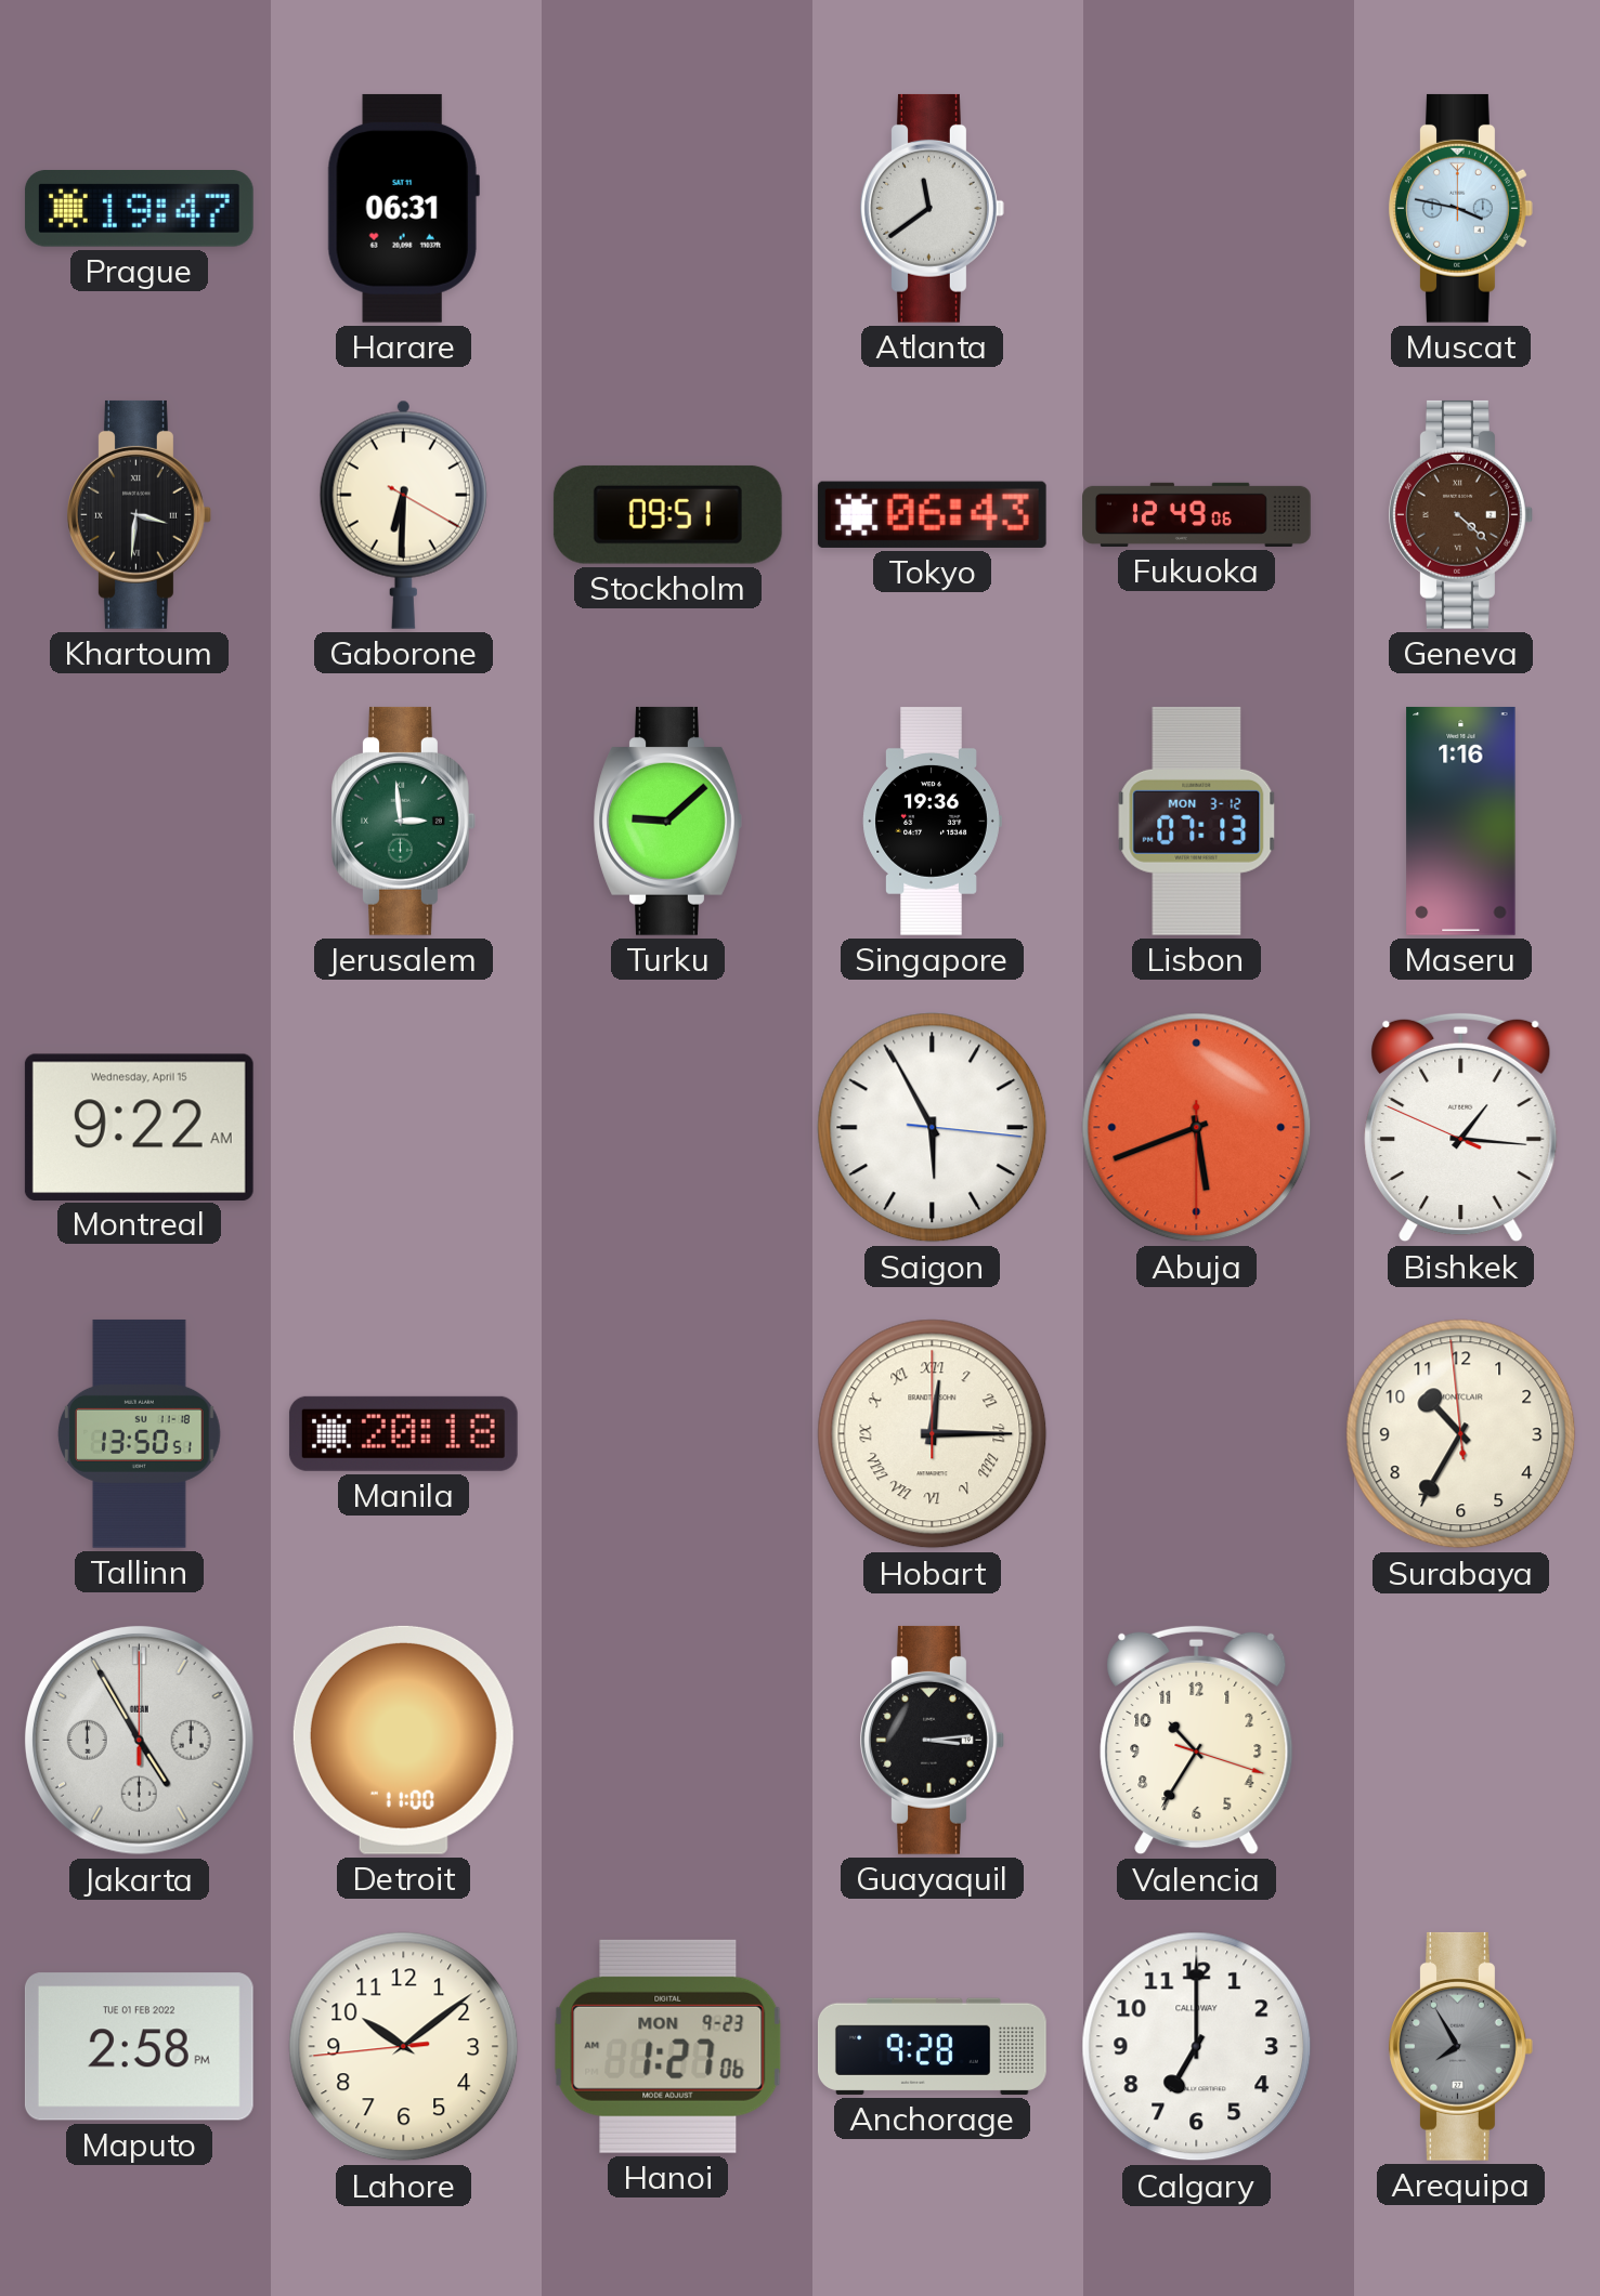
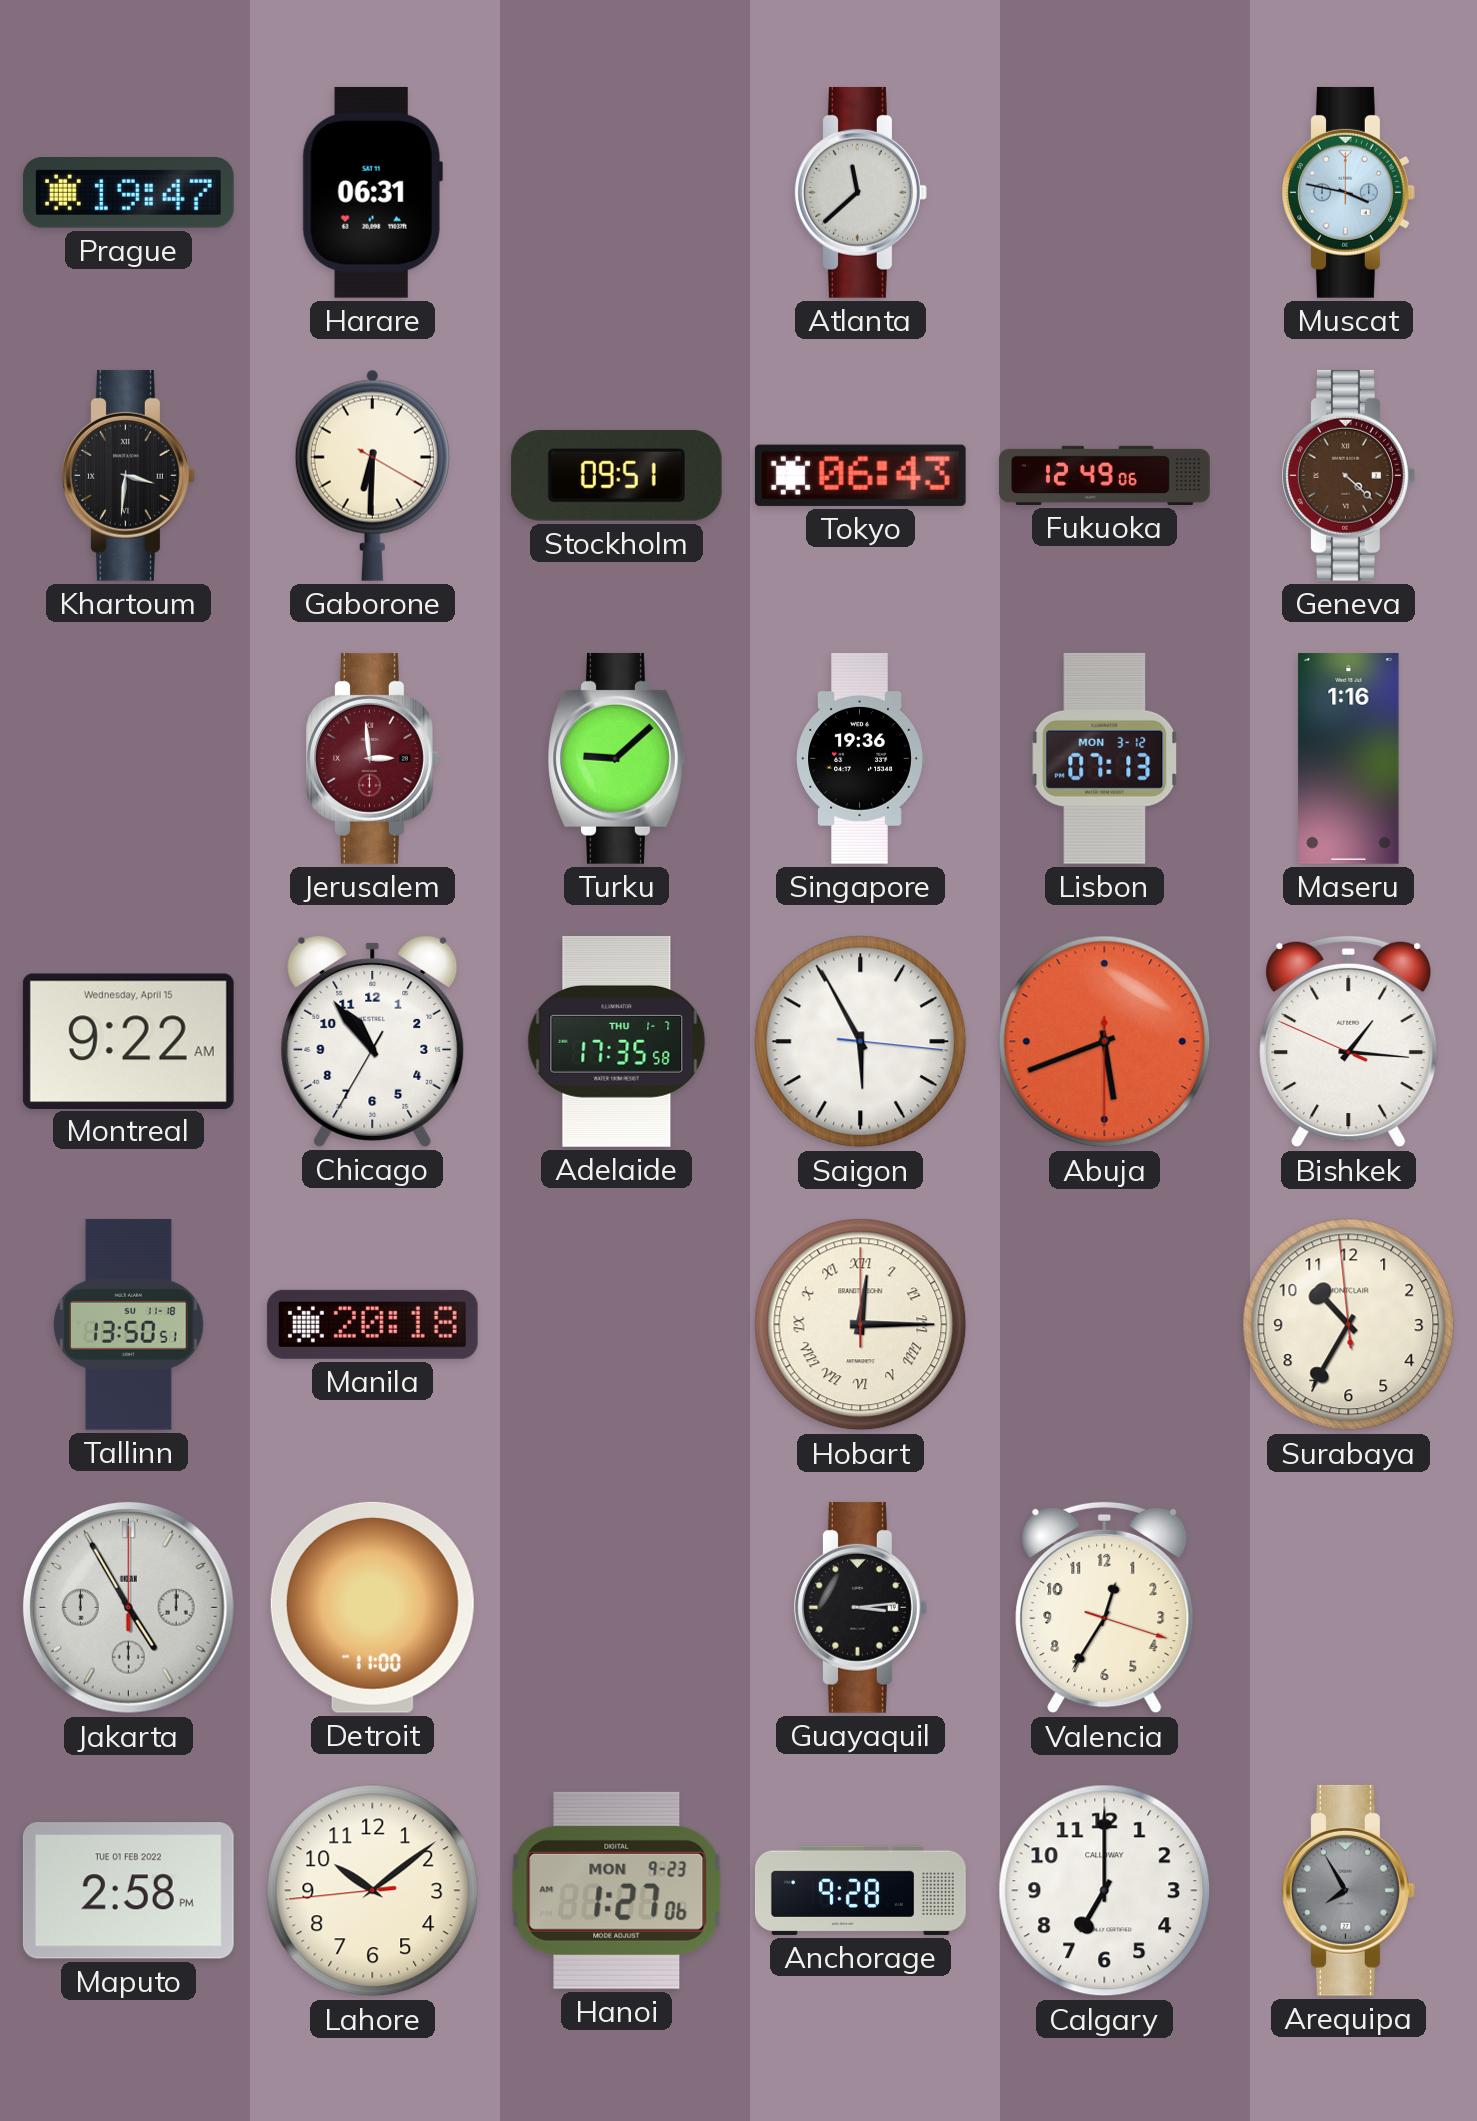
Atlanta: 11:39 -> 11:38 (861, 192)
Jerusalem dial: green -> burgundy (373, 758)
Chicago: none -> 10:53 (373, 1041)
Adelaide: none -> 17:35 (617, 1041)
Valencia: 10:35 -> 12:35 (1105, 1608)
